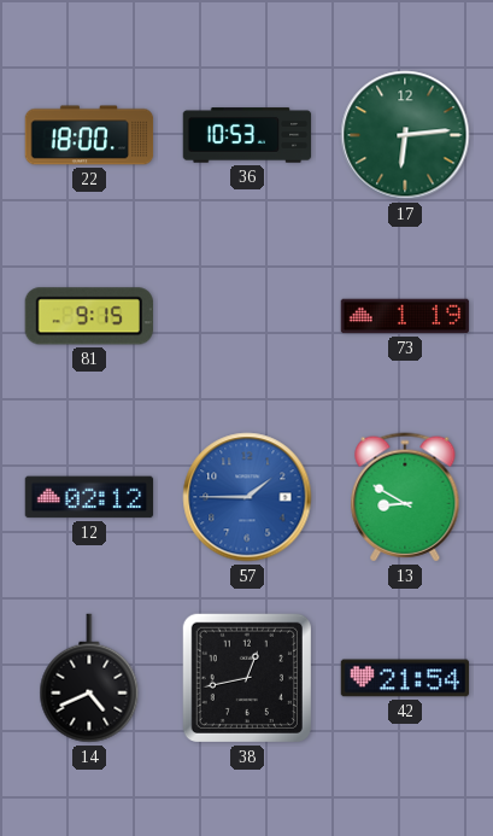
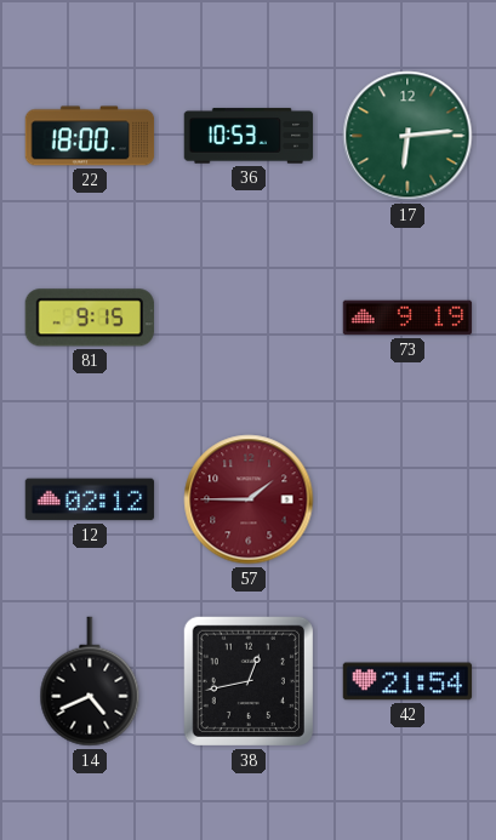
73: 1:19 -> 9:19 (407, 318)
57 dial: blue -> burgundy (249, 499)
13: 8:50 -> none (405, 497)
